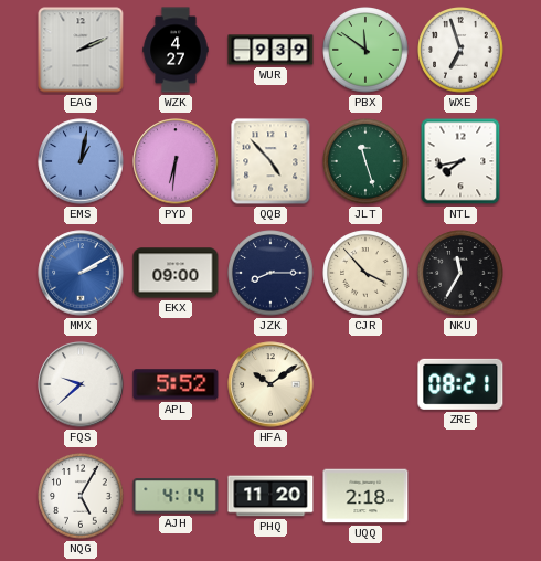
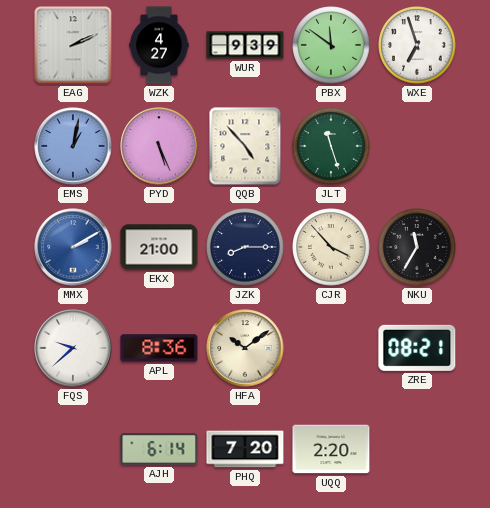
PYD: 6:31 -> 5:26 (159, 146)
NTL: 7:43 -> none (460, 161)
EKX: 09:00 -> 21:00 (159, 247)
APL: 5:52 -> 8:36 (159, 348)
NQG: 5:05 -> none (81, 496)
AJH: 4:14 -> 6:14 (159, 449)
PHQ: 11:20 -> 7:20 (245, 449)
UQQ: 2:18 -> 2:20 (331, 449)
